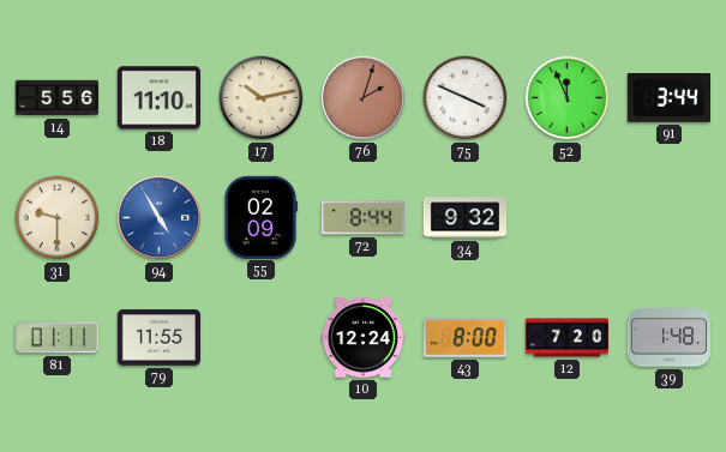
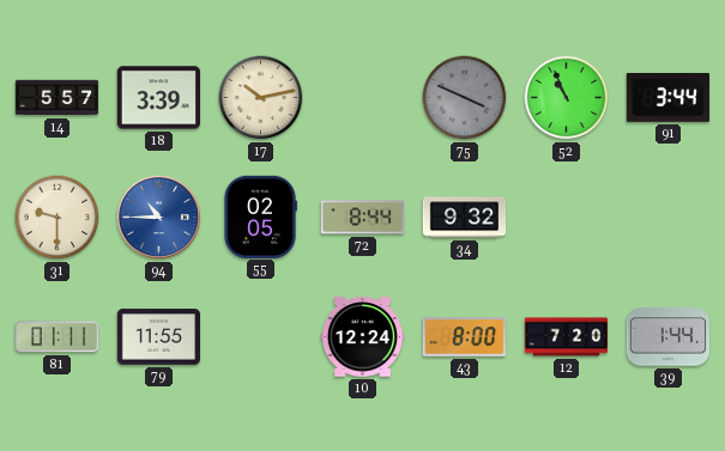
14: 5:56 -> 5:57 (58, 98)
18: 11:10 -> 3:39 (158, 98)
76: 2:03 -> none (362, 97)
75 dial: white -> grey (465, 98)
52: 11:56 -> 10:56 (567, 98)
94: 4:55 -> 10:45 (158, 217)
55: 02:09 -> 02:05 (260, 217)
39: 1:48 -> 1:44 (667, 337)
